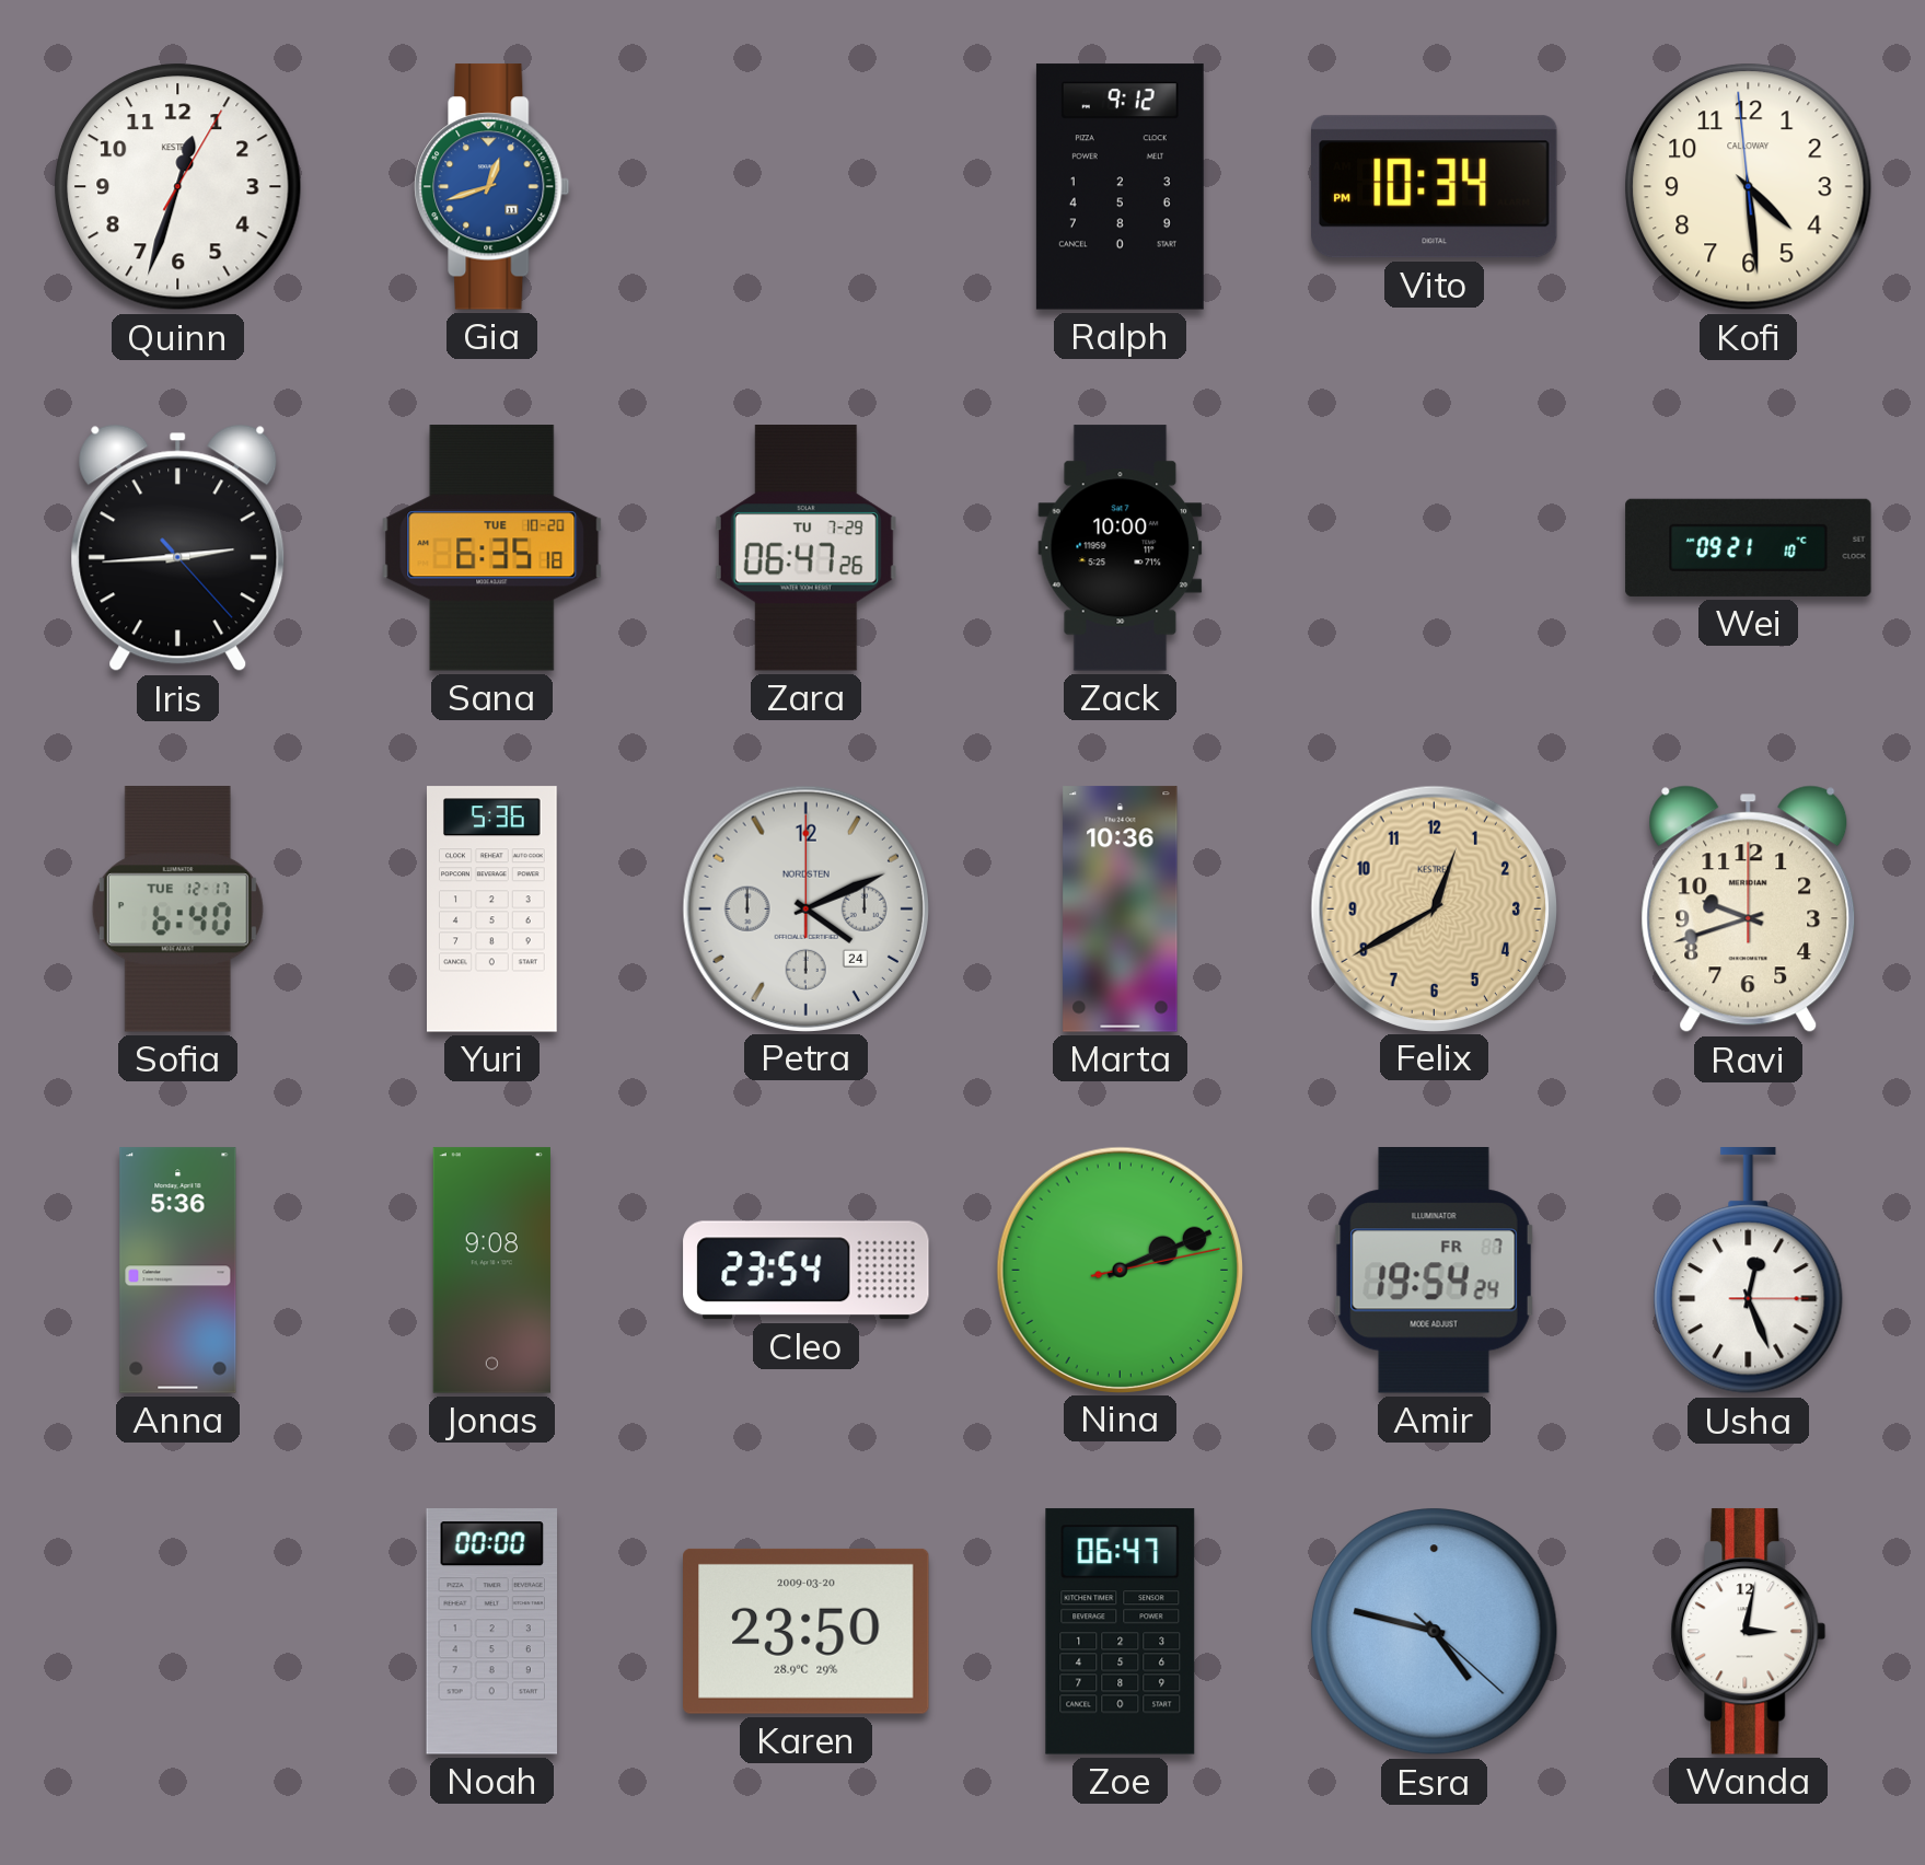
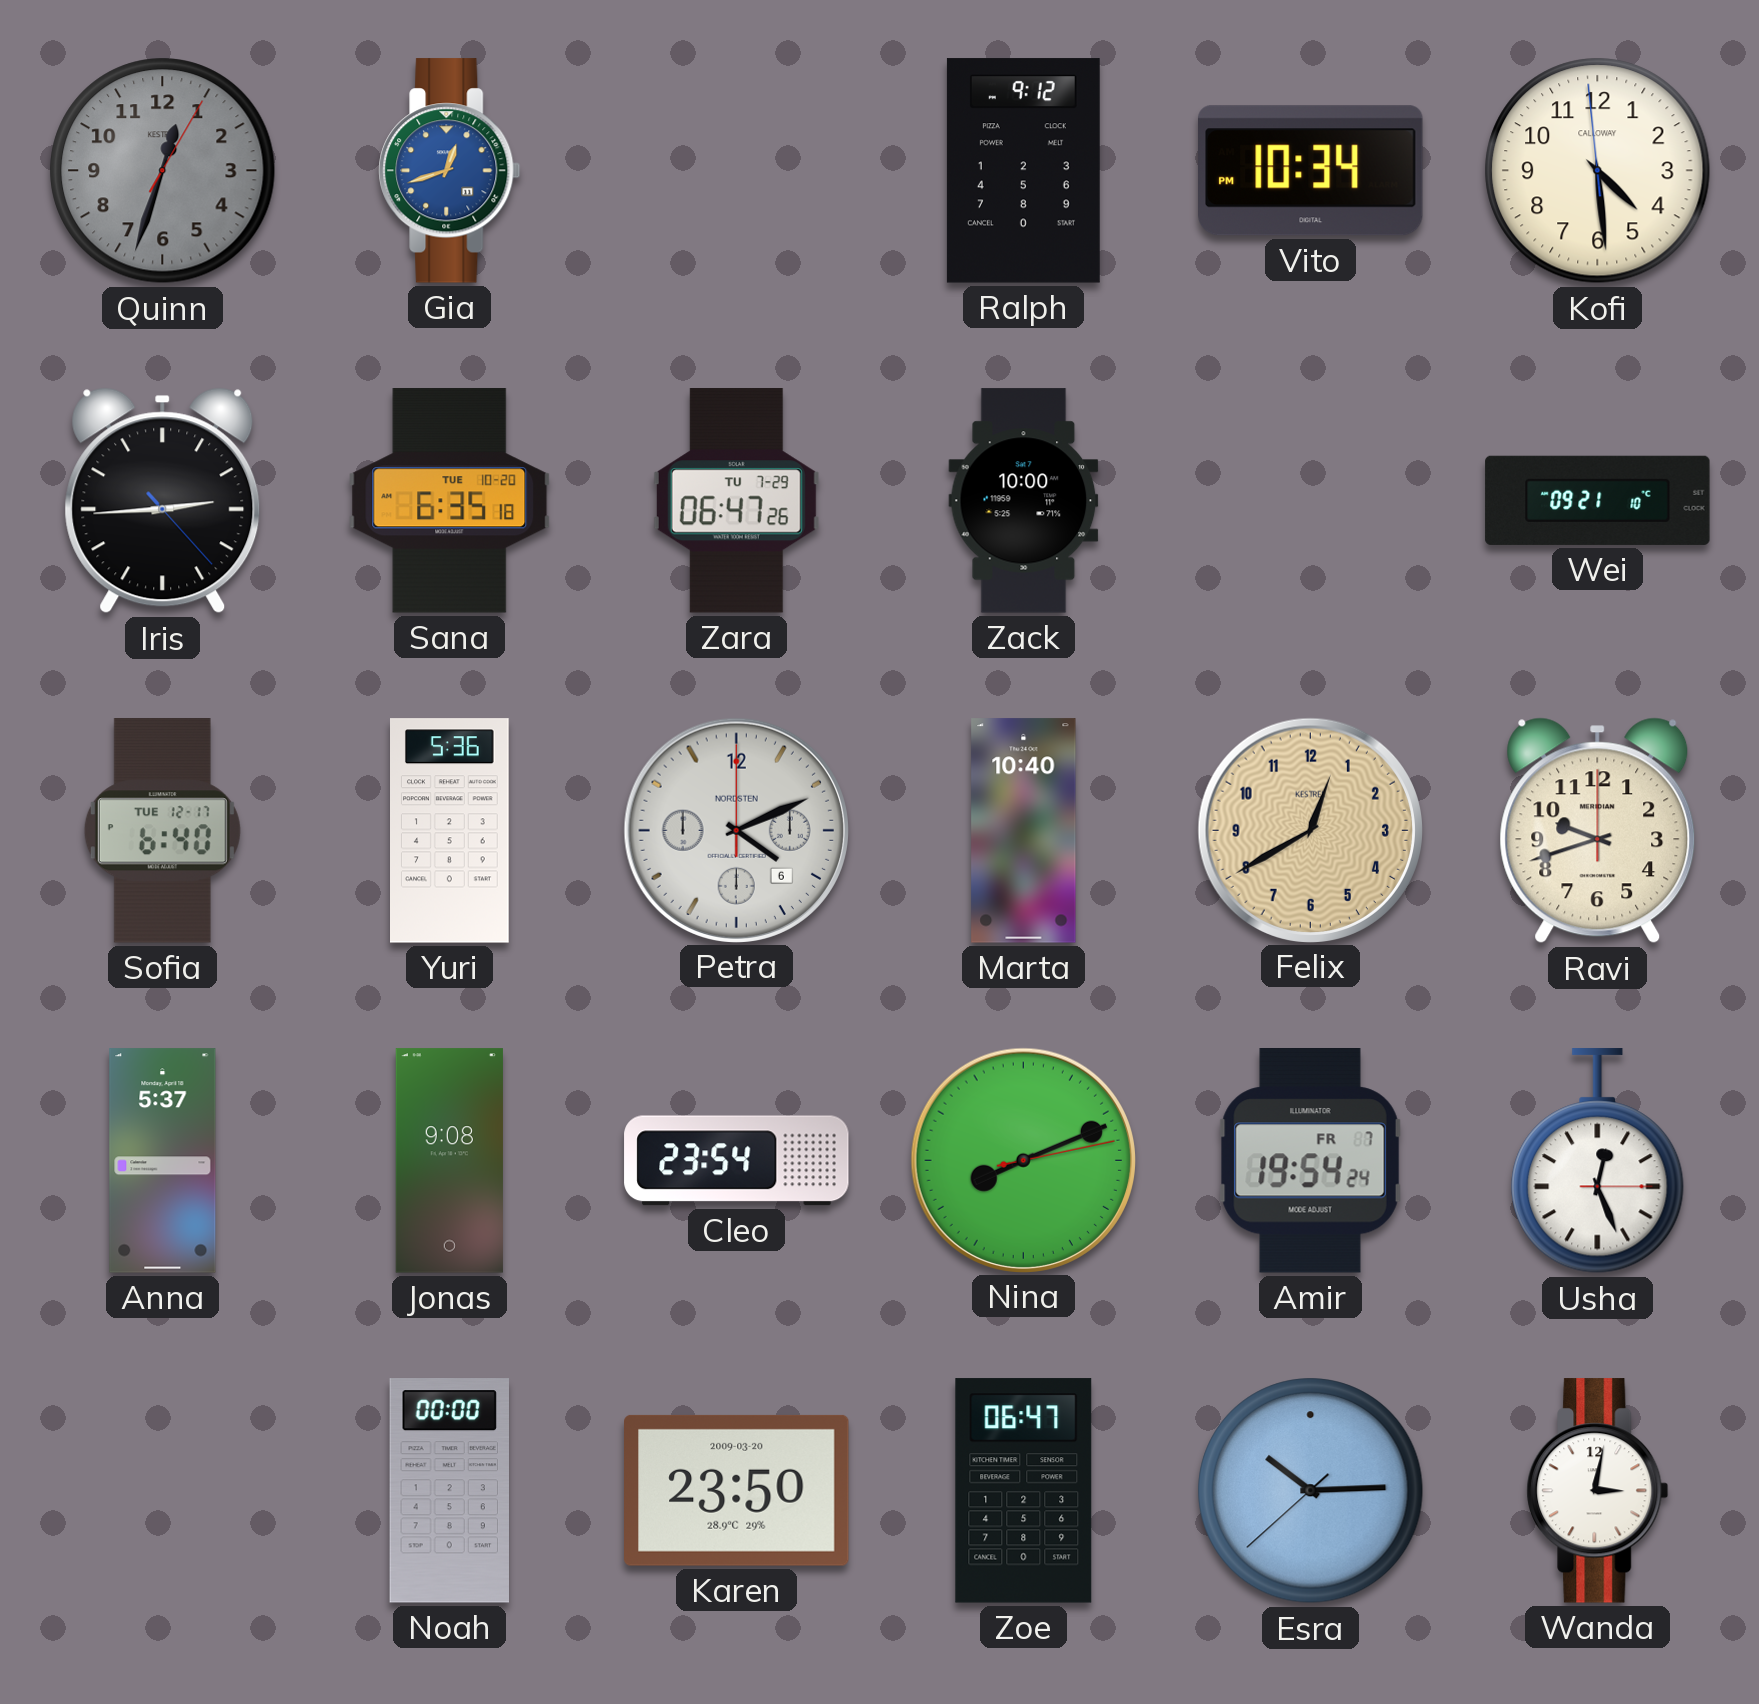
Quinn dial: white -> grey (163, 171)
Petra date: 24 -> 6 (736, 830)
Marta: 10:36 -> 10:40 (1024, 831)
Anna: 5:36 -> 5:37 (163, 1161)
Nina: 2:11 -> 8:11 (1023, 1160)
Esra: 4:47 -> 10:14 (1311, 1491)
